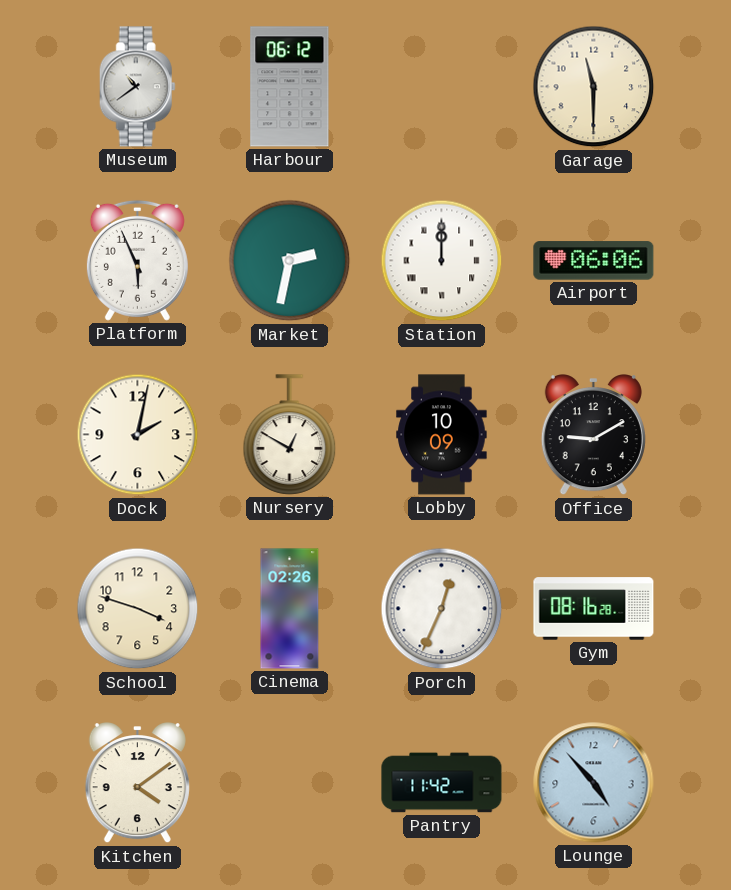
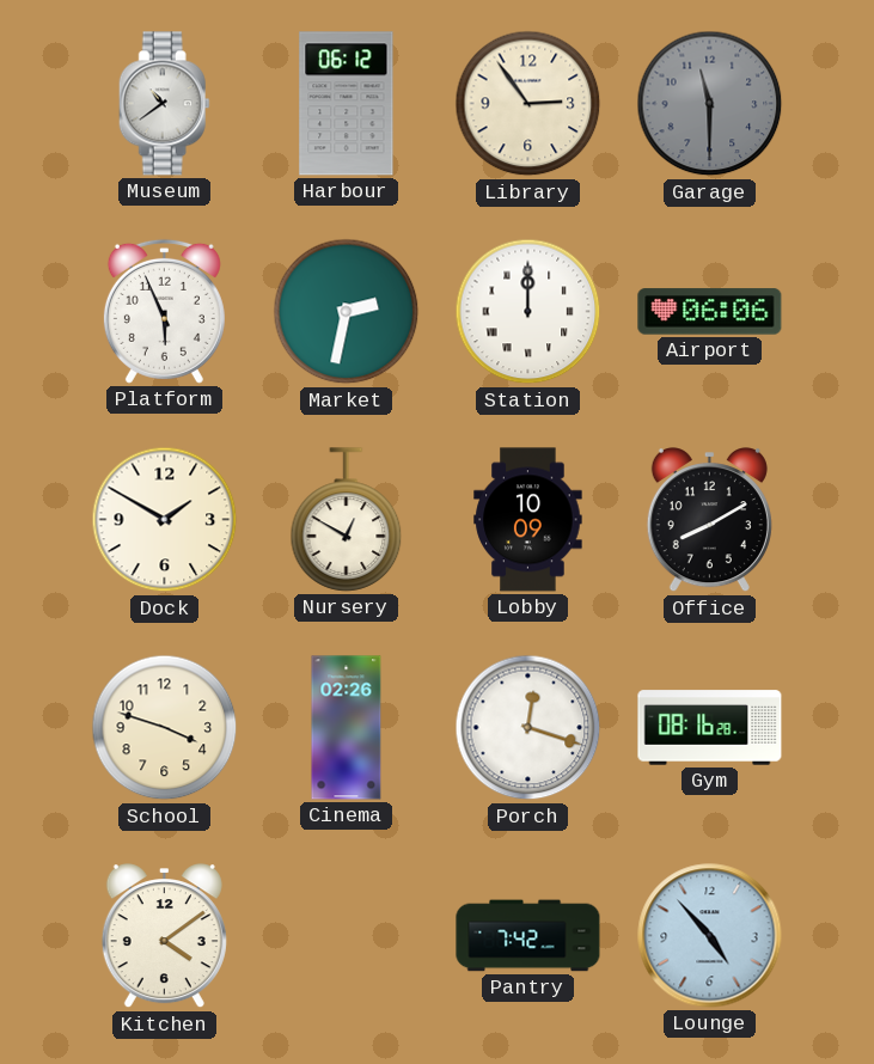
Library: none -> 2:54 (528, 104)
Garage dial: cream -> grey (710, 104)
Dock: 2:02 -> 1:50 (165, 520)
Office: 9:10 -> 8:10 (709, 521)
Porch: 12:34 -> 12:18 (528, 728)
Pantry: 11:42 -> 7:42 (528, 936)
